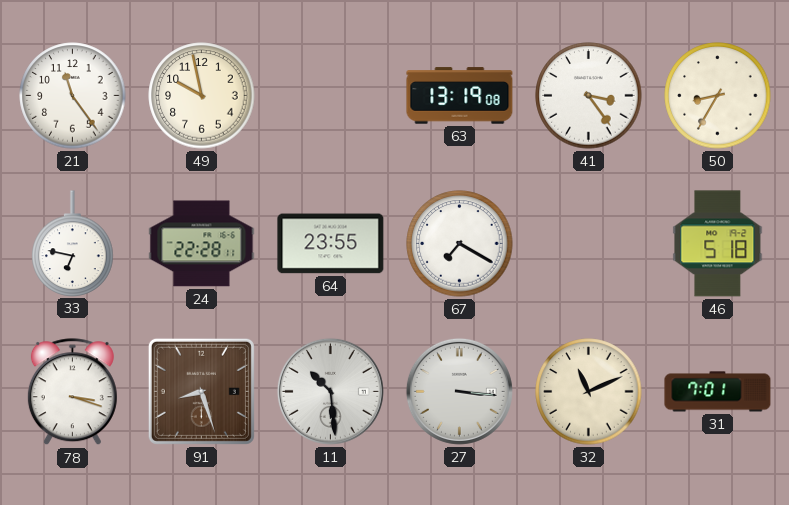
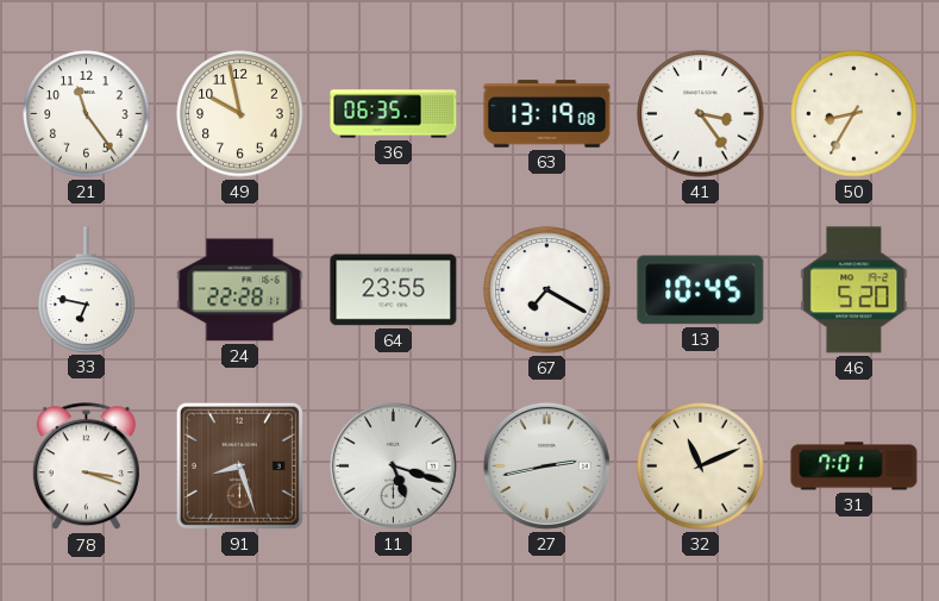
36: none -> 06:35 (394, 114)
13: none -> 10:45 (701, 290)
46: 5:18 -> 5:20 (855, 290)
11: 10:29 -> 5:18 (393, 465)
27: 3:16 -> 2:43 (546, 465)
